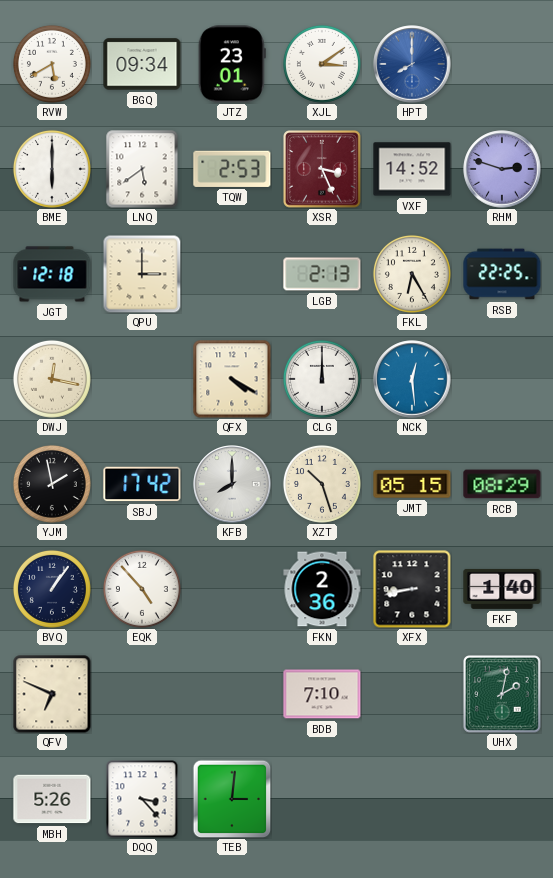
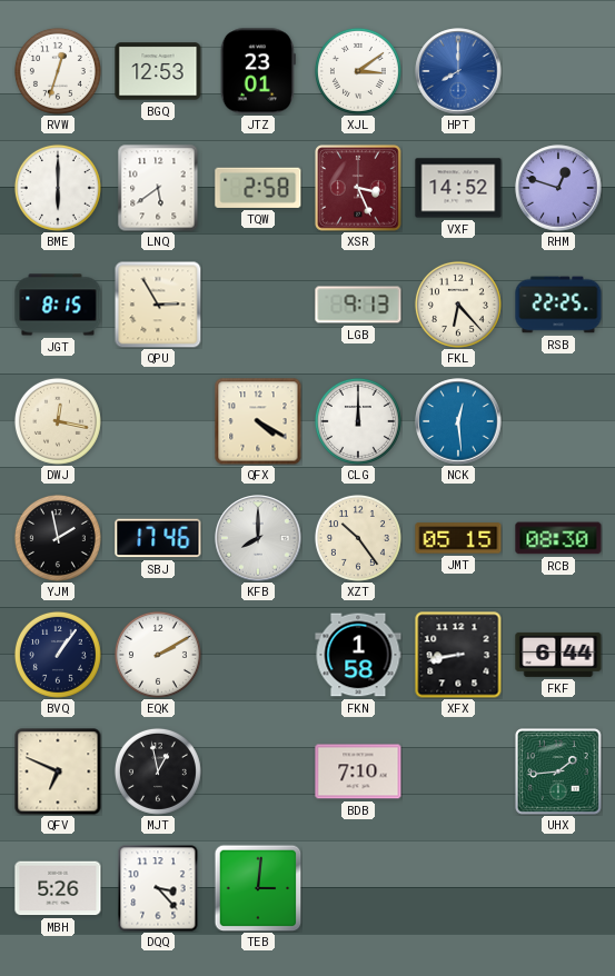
RVW: 5:40 -> 12:33 (58, 71)
BGQ: 09:34 -> 12:53 (158, 71)
TQW: 2:53 -> 2:58 (258, 188)
RHM: 2:48 -> 12:48 (558, 188)
JGT: 12:18 -> 8:15 (58, 305)
QPU: 3:00 -> 2:55 (158, 305)
LGB: 2:13 -> 9:13 (358, 305)
FKL: 6:25 -> 6:23 (458, 305)
SBJ: 17:42 -> 17:46 (158, 538)
XZT: 10:27 -> 10:24 (358, 538)
RCB: 08:29 -> 08:30 (558, 538)
EQK: 4:53 -> 2:10 (158, 655)
FKN: 2:36 -> 1:58 (358, 655)
FKF: 1:40 -> 6:44 (558, 655)
MJT: none -> 12:58 (158, 771)
UHX: 2:02 -> 1:44 (558, 771)
